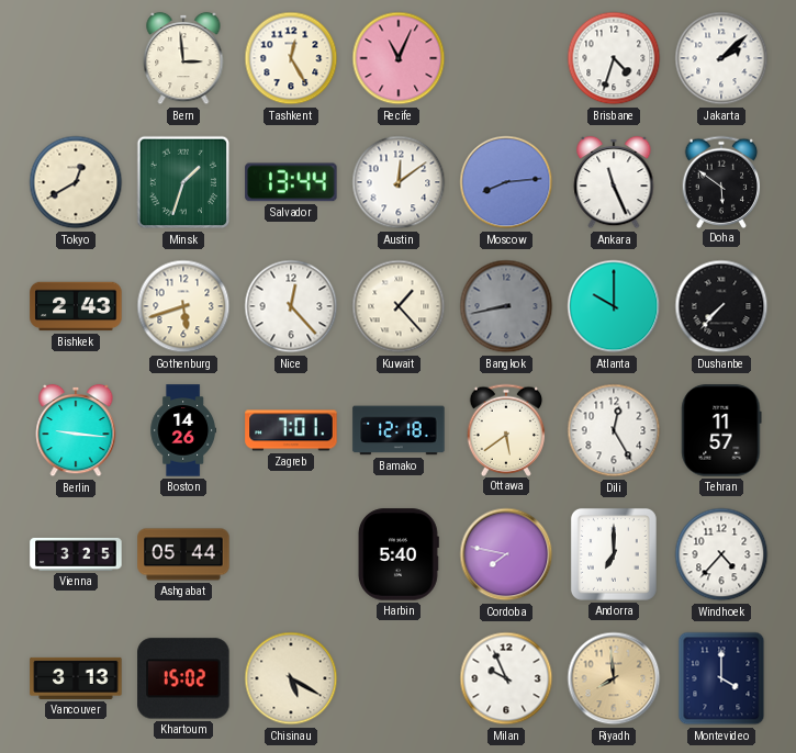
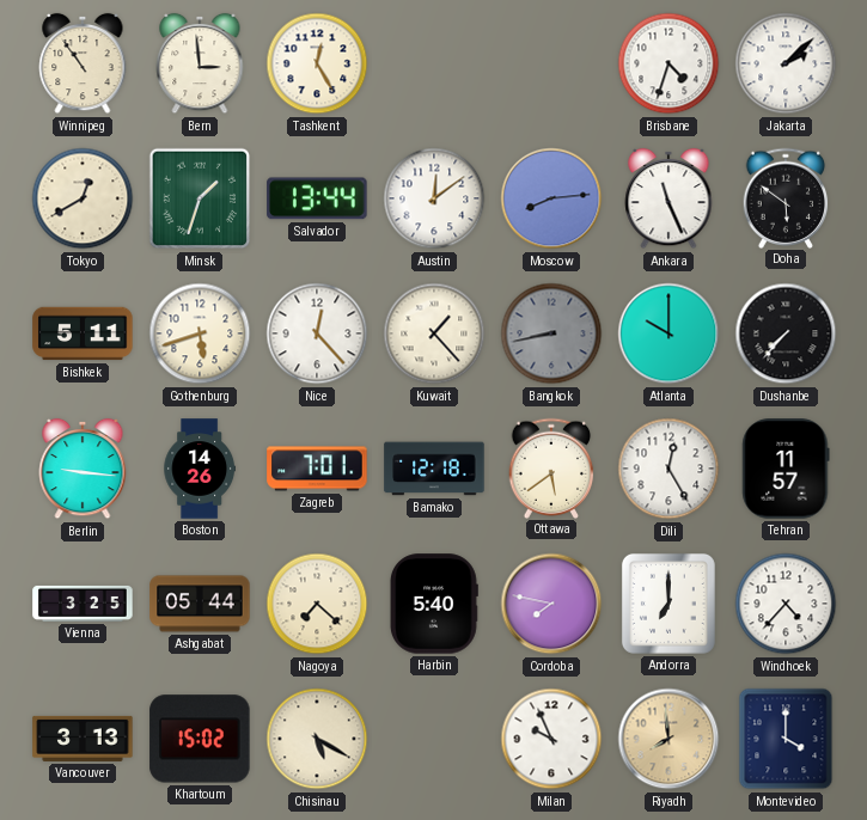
Winnipeg: none -> 10:54 (83, 63)
Recife: 11:04 -> none (399, 58)
Bishkek: 2:43 -> 5:11 (83, 333)
Nagoya: none -> 7:22 (317, 604)
